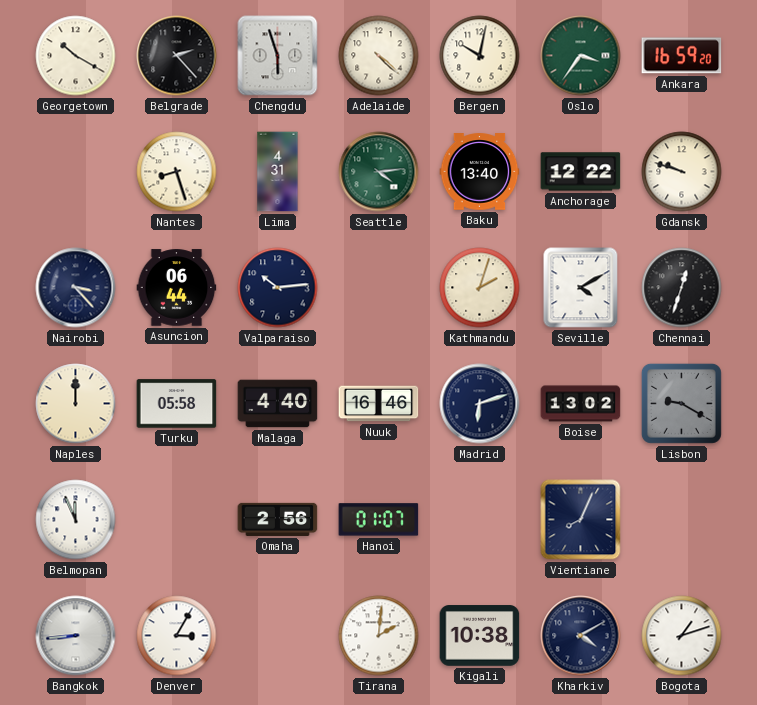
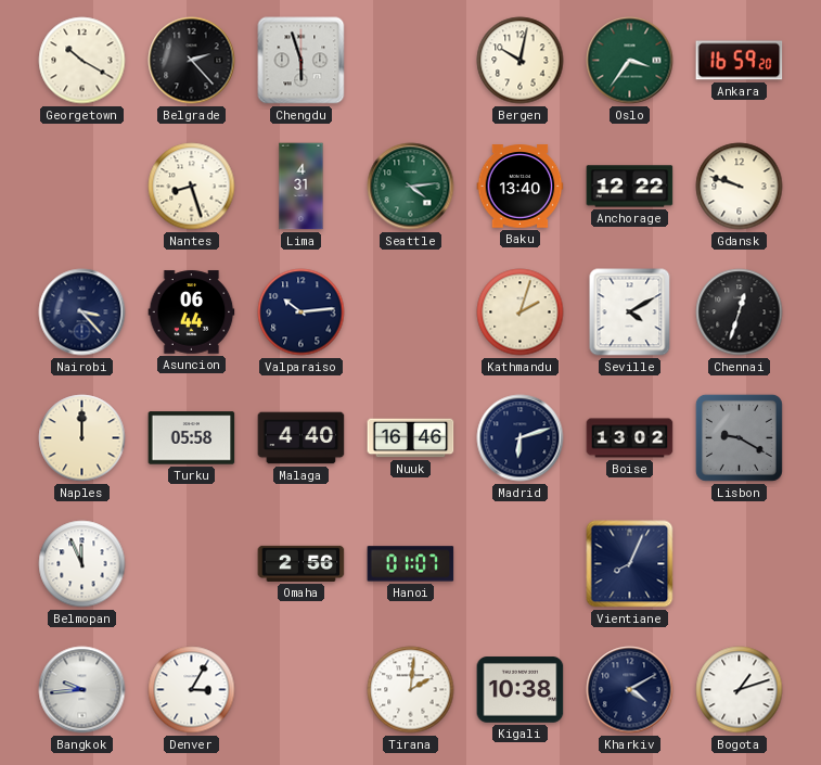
Adelaide: 4:22 -> none (379, 56)
Bangkok: 8:44 -> 9:44 (82, 690)
